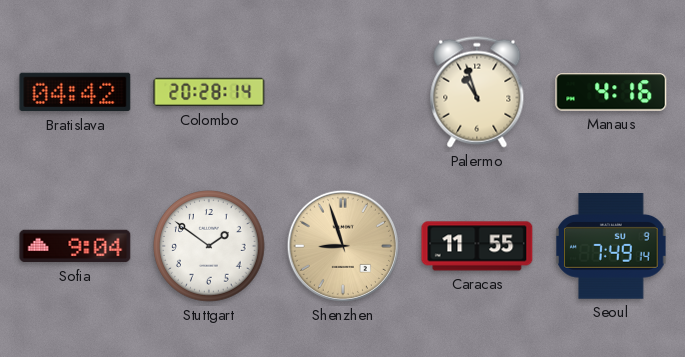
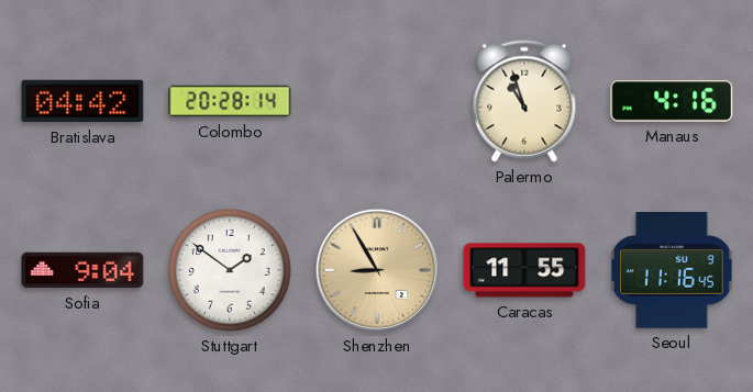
Shenzhen: 8:57 -> 8:55 (377, 270)
Seoul: 7:49 -> 11:16 (672, 271)
